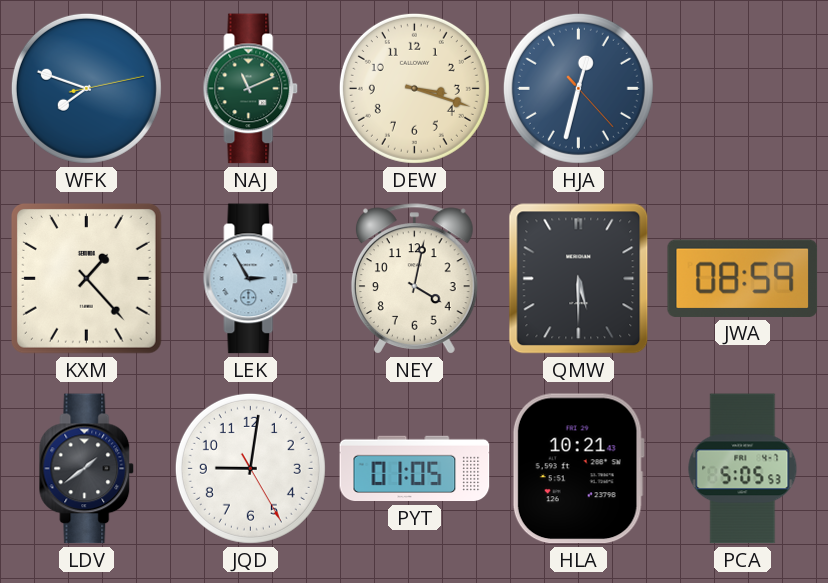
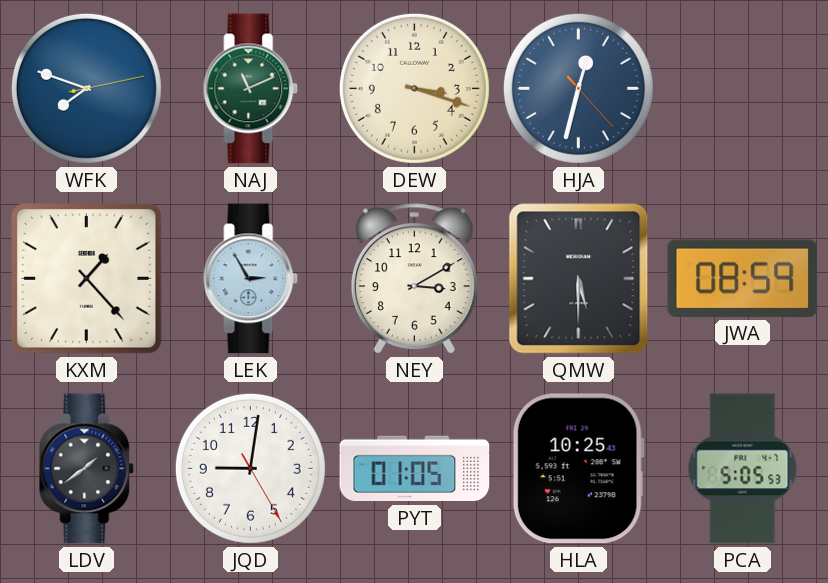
NEY: 4:02 -> 3:10 (414, 279)
HLA: 10:21 -> 10:25 (578, 469)
